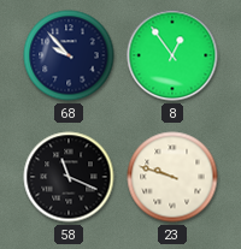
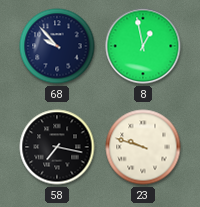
8: 12:54 -> 12:58 (143, 46)
58: 11:19 -> 7:17 (57, 147)
